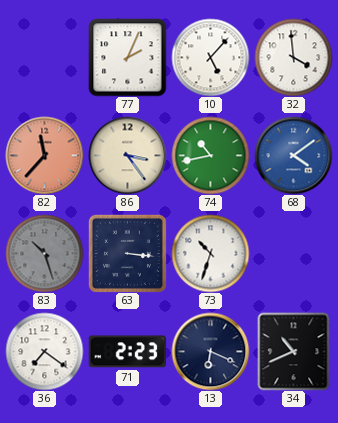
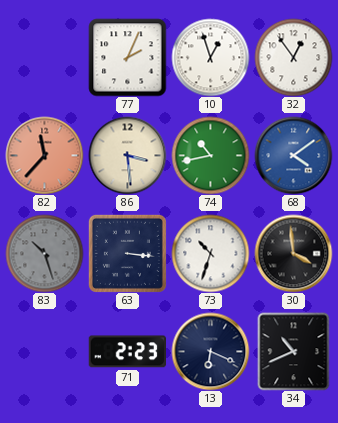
10: 5:07 -> 12:57 (210, 57)
32: 3:59 -> 12:54 (293, 57)
86: 3:24 -> 3:29 (127, 155)
30: none -> 3:59 (293, 253)
36: 7:21 -> none (44, 351)
